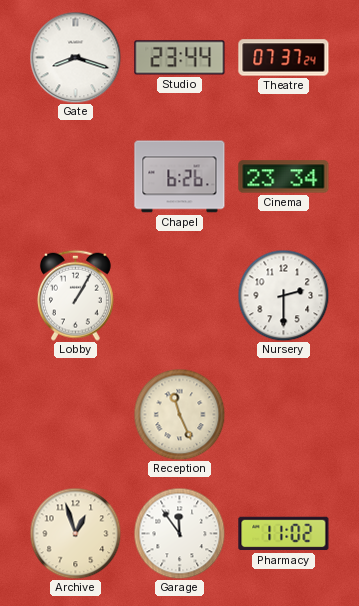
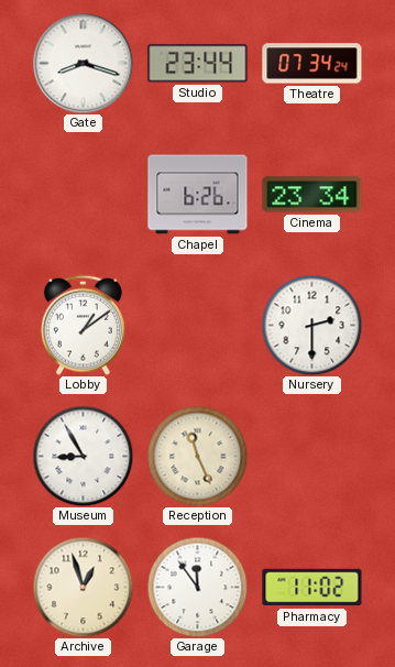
Theatre: 07:37 -> 07:34 (312, 64)
Lobby: 1:05 -> 1:09 (83, 325)
Museum: none -> 8:55 (83, 456)
